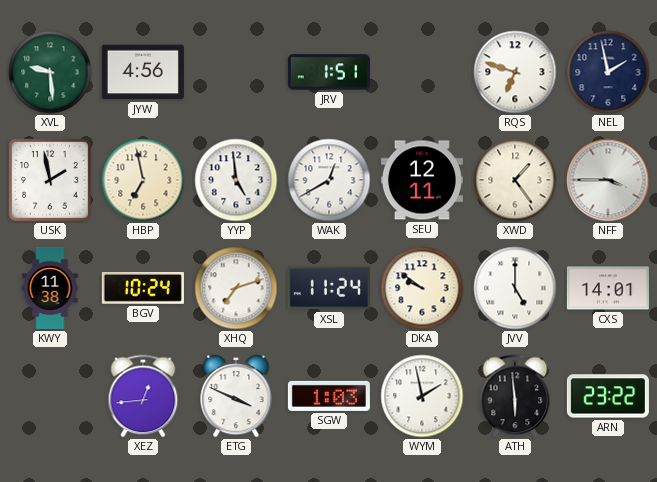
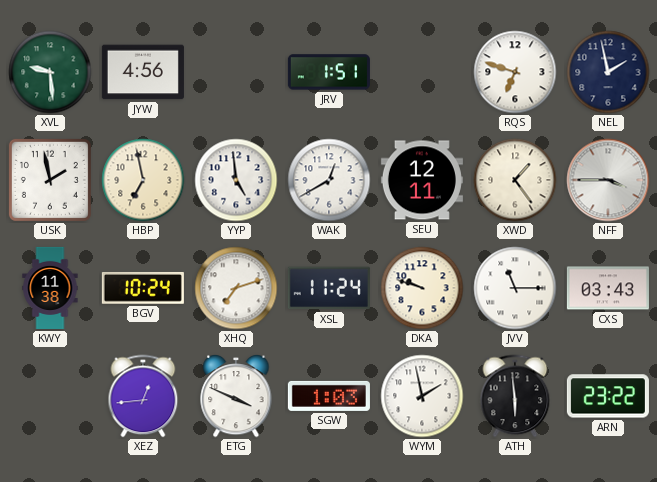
DKA: 9:51 -> 9:48 (422, 288)
JVV: 5:00 -> 11:15 (515, 288)
CXS: 14:01 -> 03:43 (608, 288)
